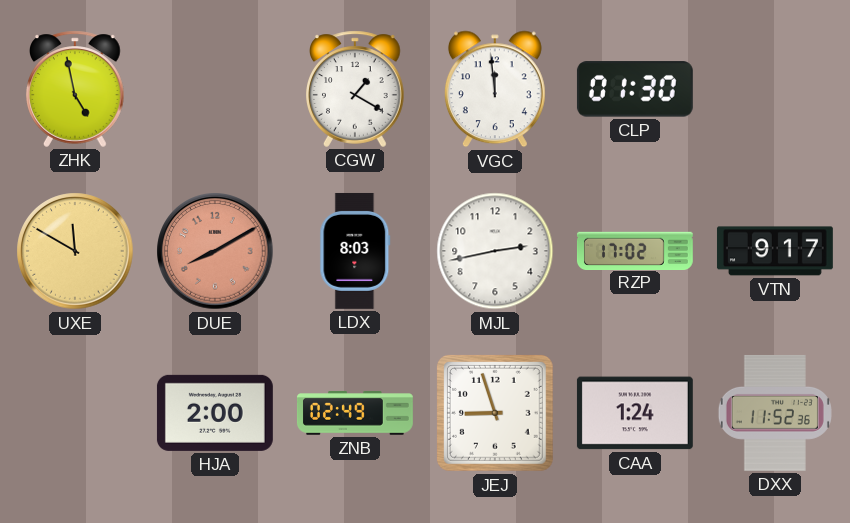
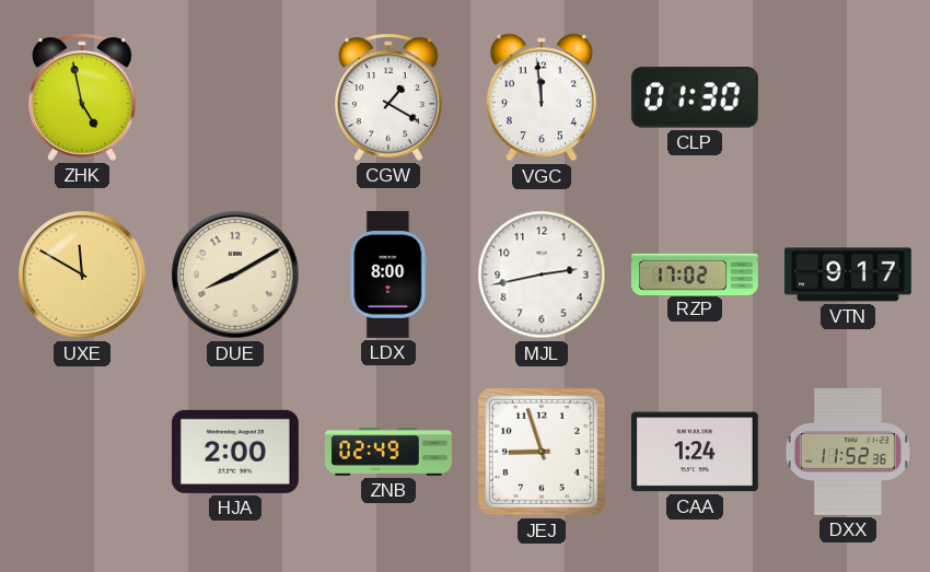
DUE dial: salmon -> cream (235, 275)
LDX: 8:03 -> 8:00 (388, 275)
